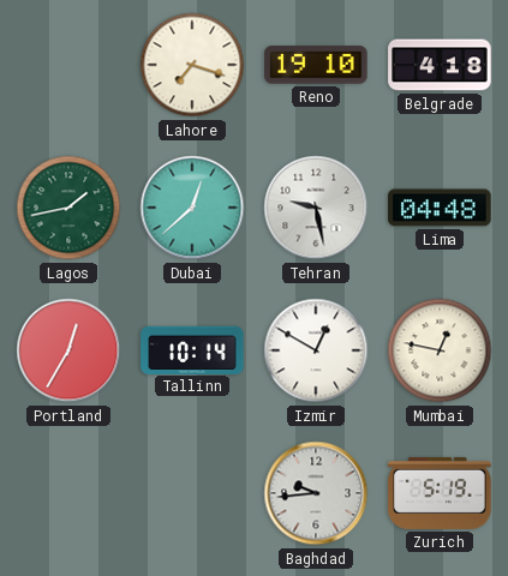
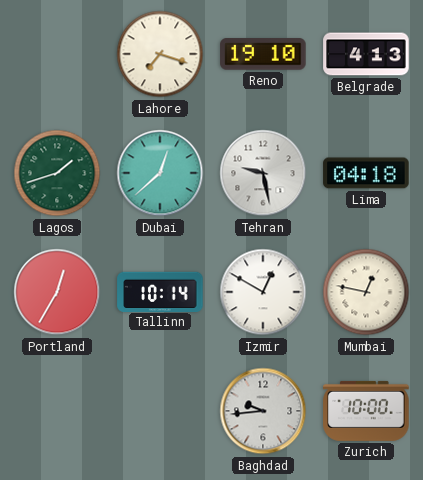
Belgrade: 4:18 -> 4:13 (366, 54)
Lagos: 1:43 -> 1:42 (57, 173)
Lima: 04:48 -> 04:18 (366, 173)
Zurich: 5:19 -> 10:00 (366, 411)
